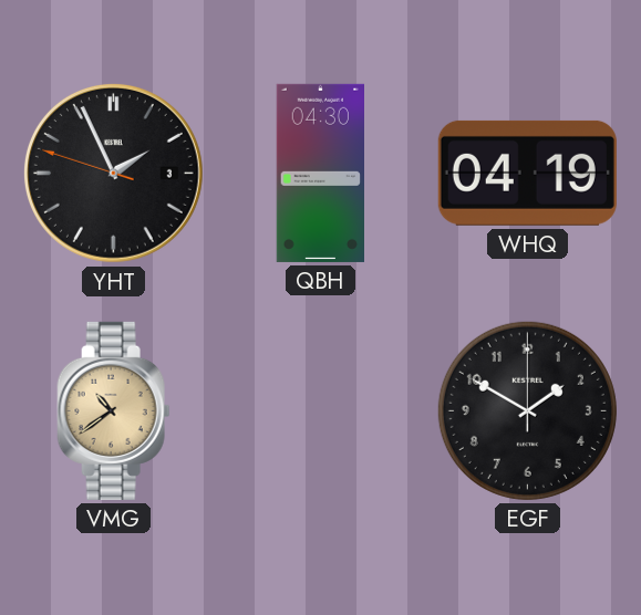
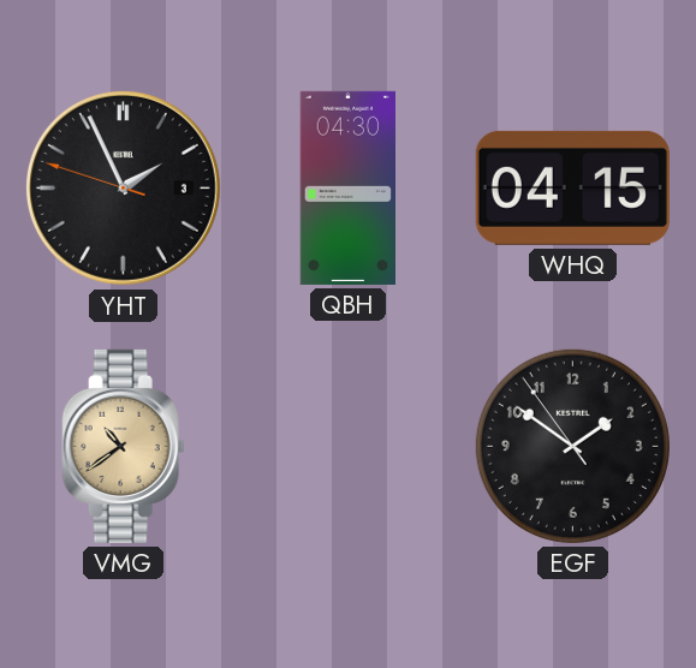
WHQ: 04:19 -> 04:15 (572, 187)
EGF: 1:50:00 -> 1:50:54 (572, 446)
